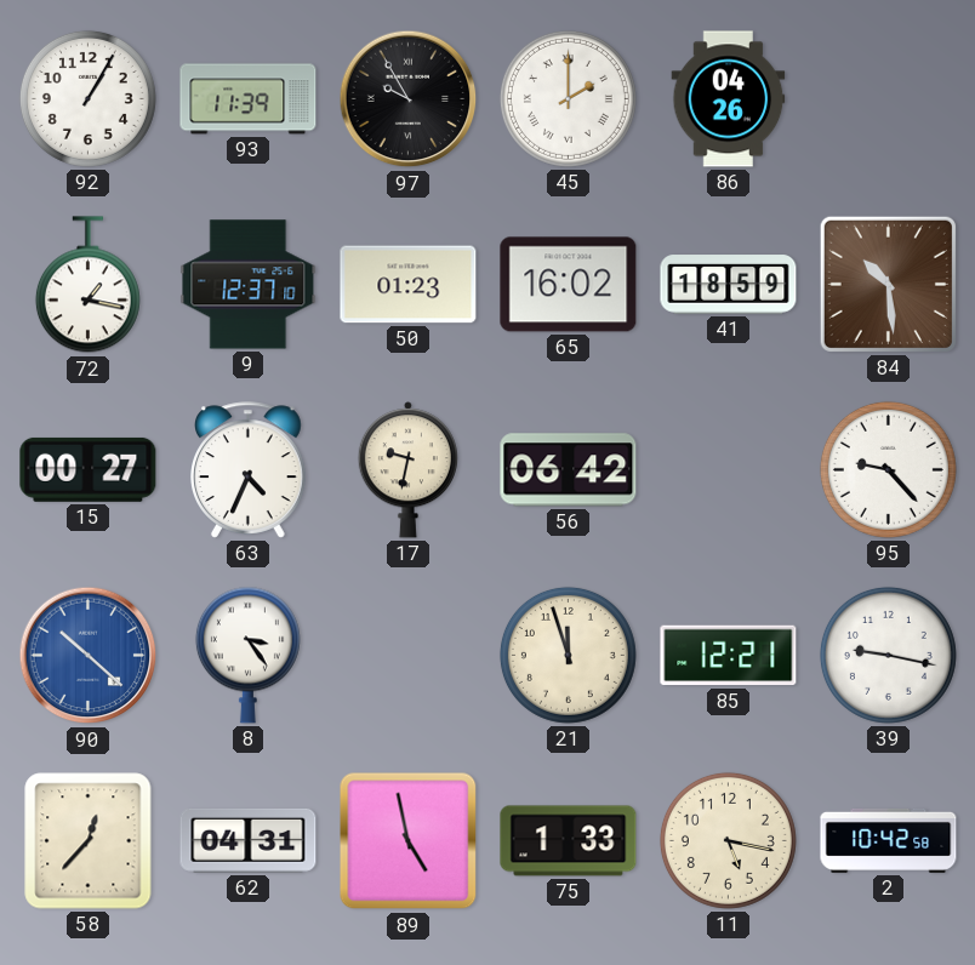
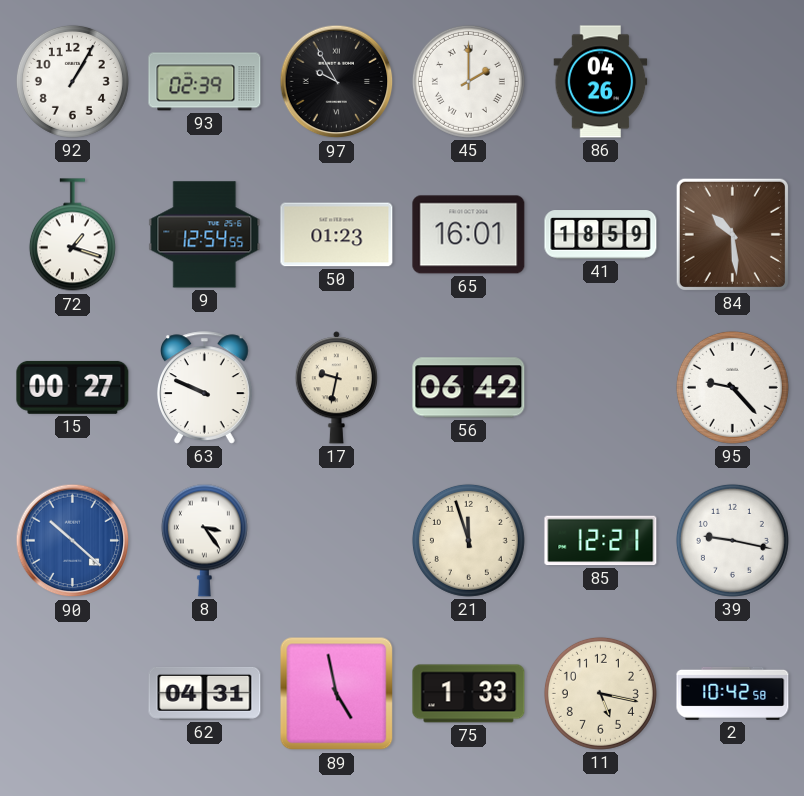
93: 11:39 -> 02:39 (205, 82)
72: 1:17 -> 1:18 (72, 235)
9: 12:37 -> 12:54 (205, 235)
65: 16:02 -> 16:01 (469, 235)
63: 4:34 -> 9:49 (205, 388)
58: 12:37 -> none (89, 841)
